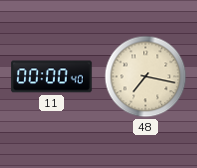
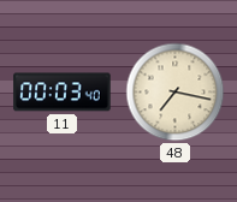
11: 00:00 -> 00:03 (63, 93)
